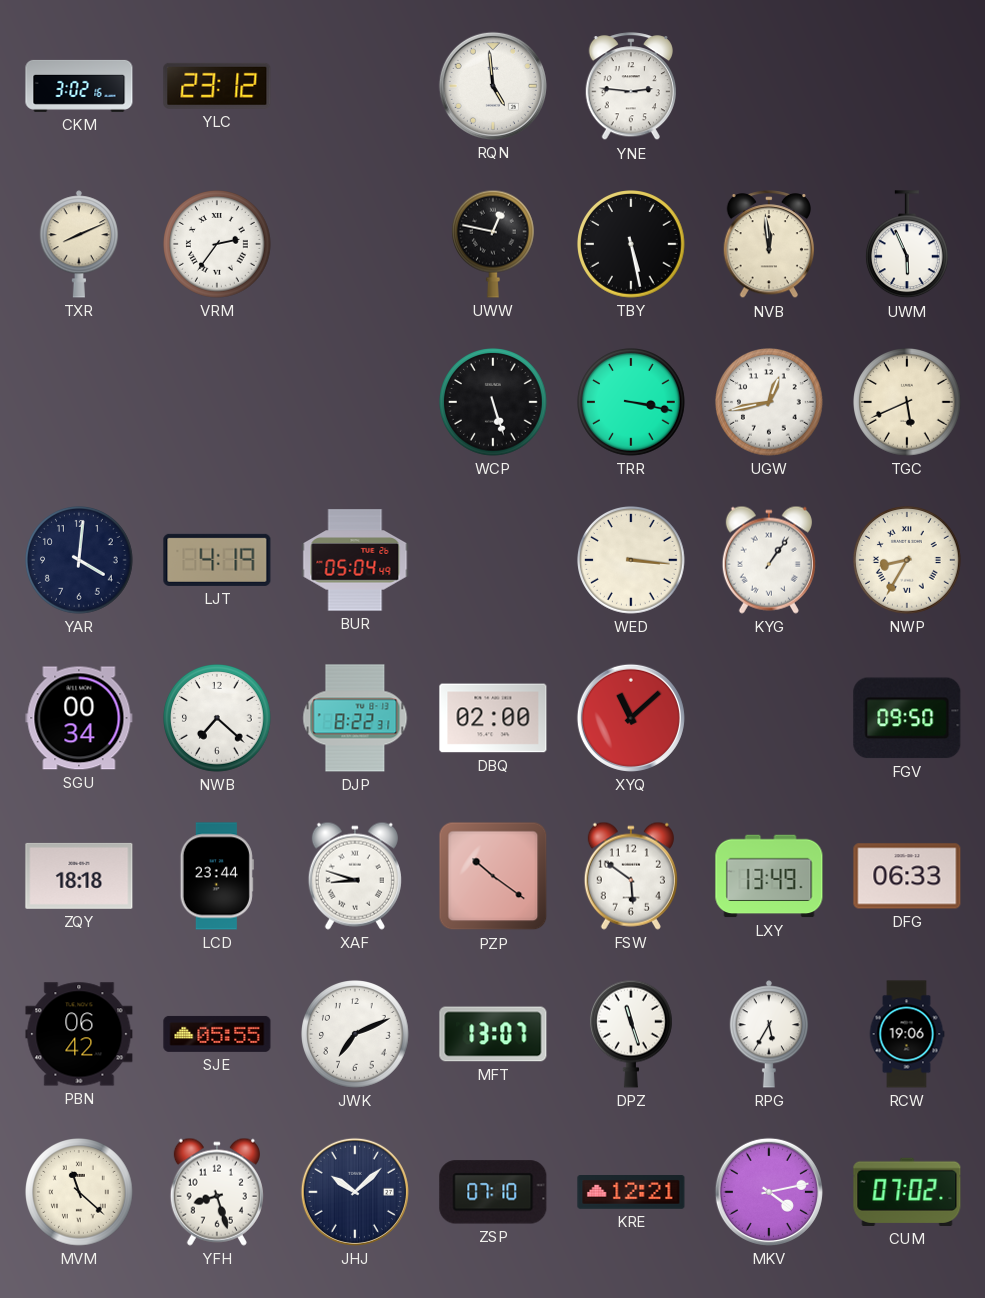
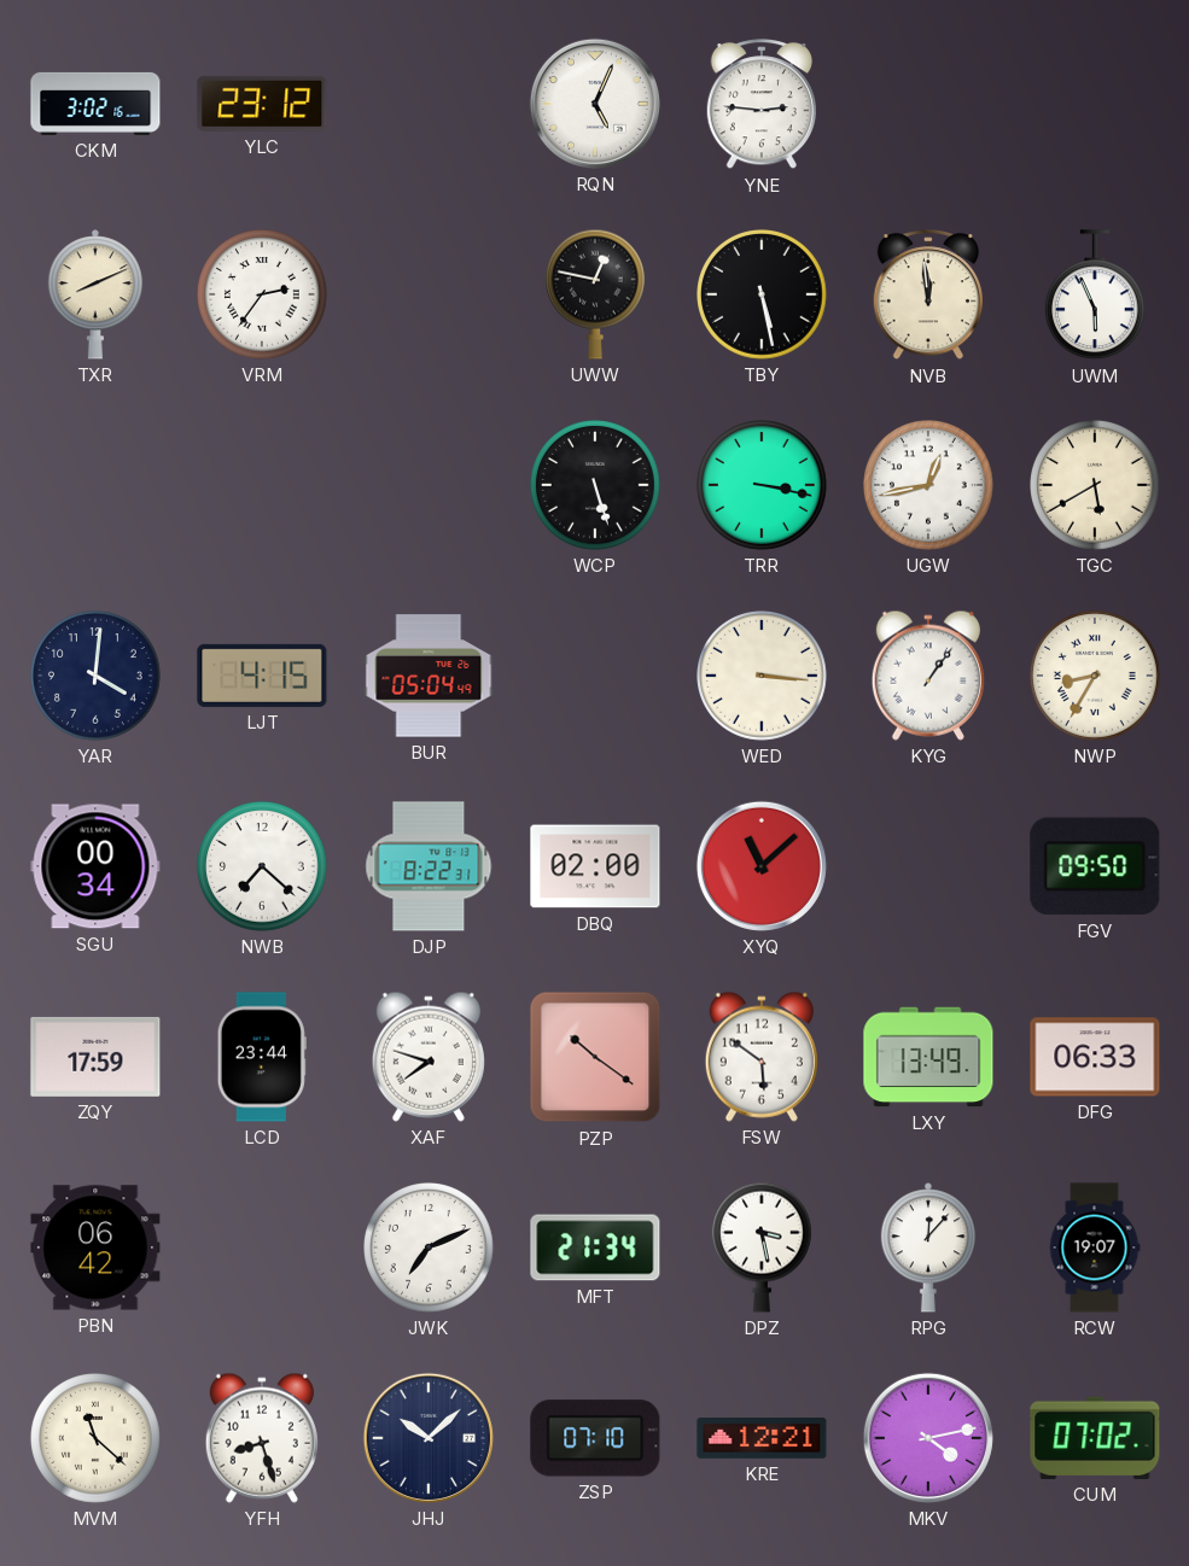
RQN: 4:59 -> 5:04 (595, 104)
TGC: 5:41 -> 5:40 (1096, 486)
LJT: 4:19 -> 4:15 (262, 676)
ZQY: 18:18 -> 17:59 (95, 1057)
XAF: 8:48 -> 7:48 (429, 1057)
SJE: 05:55 -> none (217, 1034)
MFT: 13:07 -> 21:34 (595, 1247)
DPZ: 11:27 -> 3:28 (763, 1247)
RPG: 5:35 -> 12:07 (928, 1247)
RCW: 19:06 -> 19:07 (1095, 1247)
